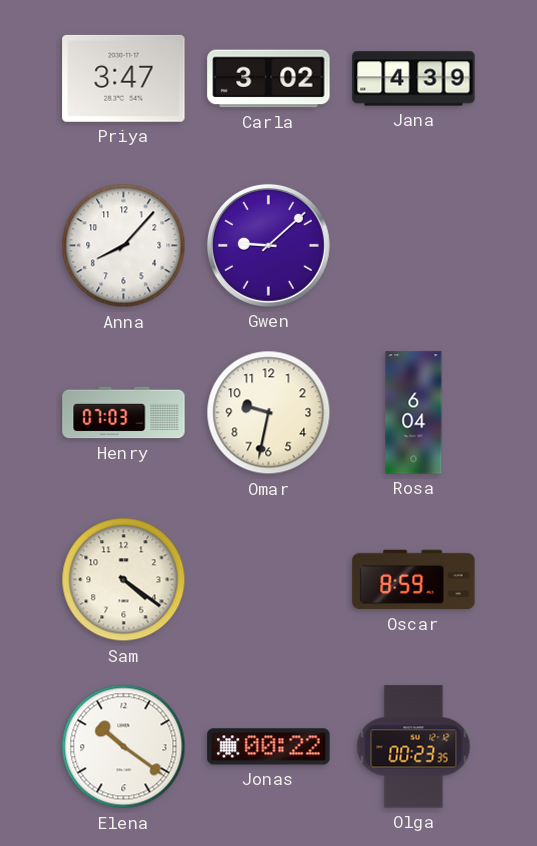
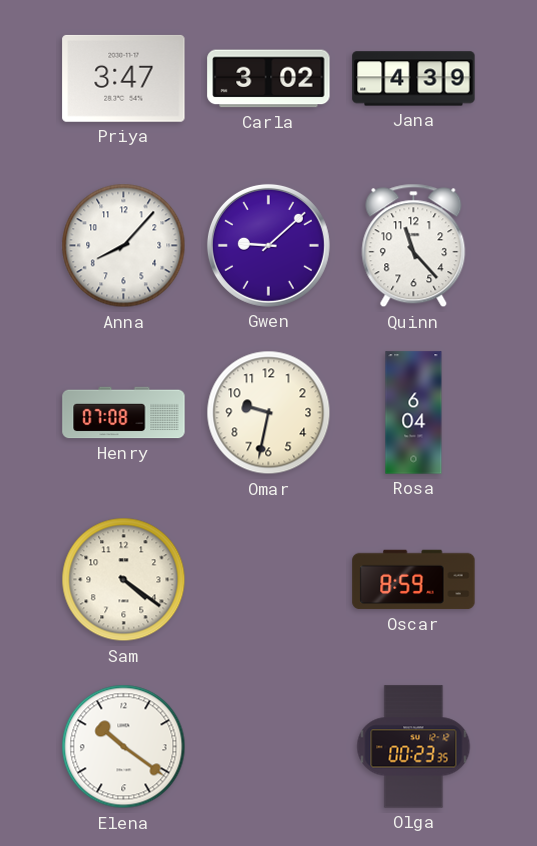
Quinn: none -> 11:23 (414, 246)
Henry: 07:03 -> 07:08 (124, 413)
Jonas: 00:22 -> none (269, 747)
